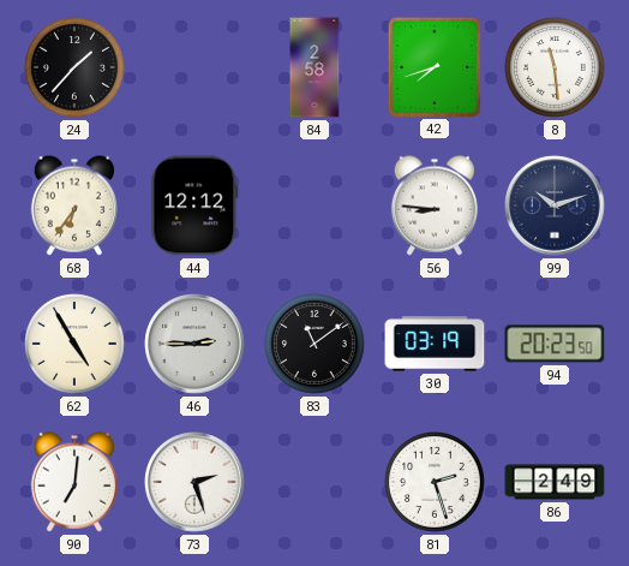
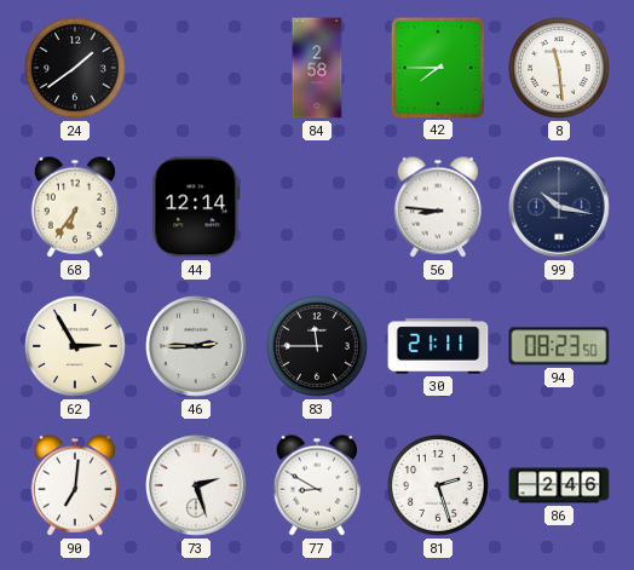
24: 1:37 -> 1:39 (76, 69)
42: 7:42 -> 7:45 (437, 67)
44: 12:12 -> 12:14 (196, 207)
99: 10:12 -> 10:17 (559, 207)
62: 4:55 -> 2:55 (76, 347)
83: 11:09 -> 11:45 (318, 347)
30: 03:19 -> 21:11 (438, 346)
94: 20:23 -> 08:23 (559, 346)
77: none -> 8:50 (317, 485)
86: 2:49 -> 2:46 (559, 485)
